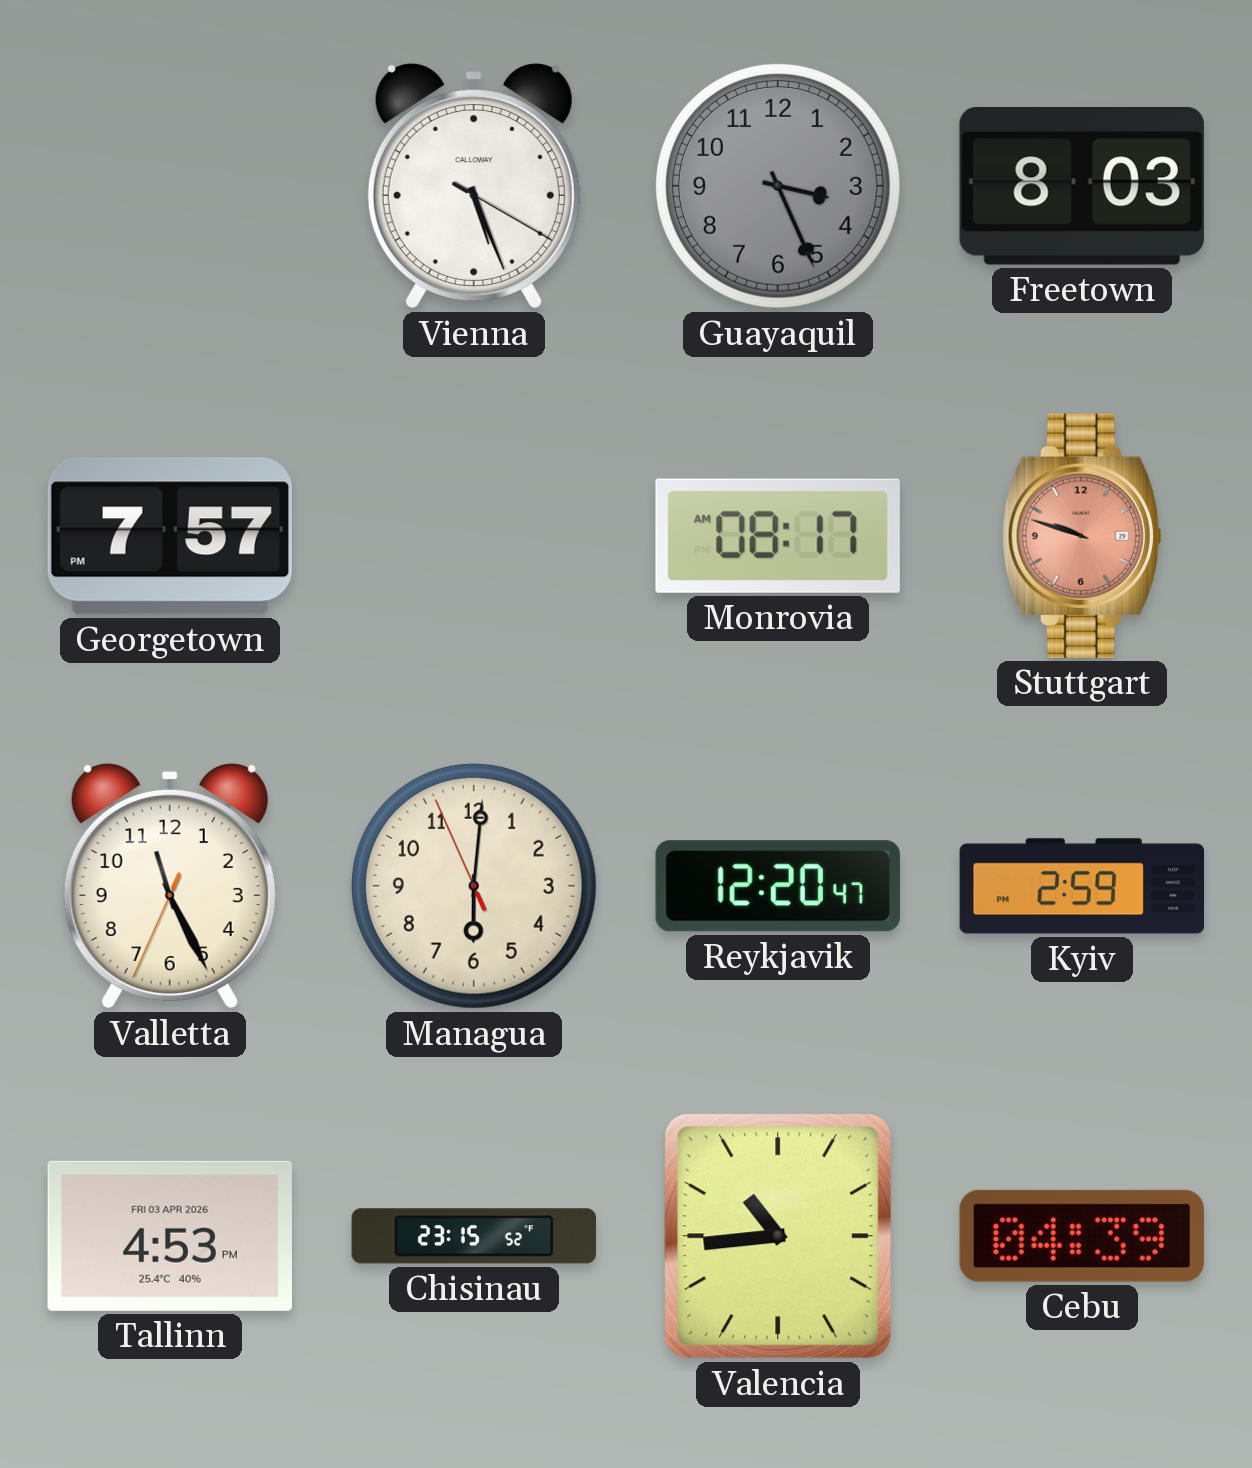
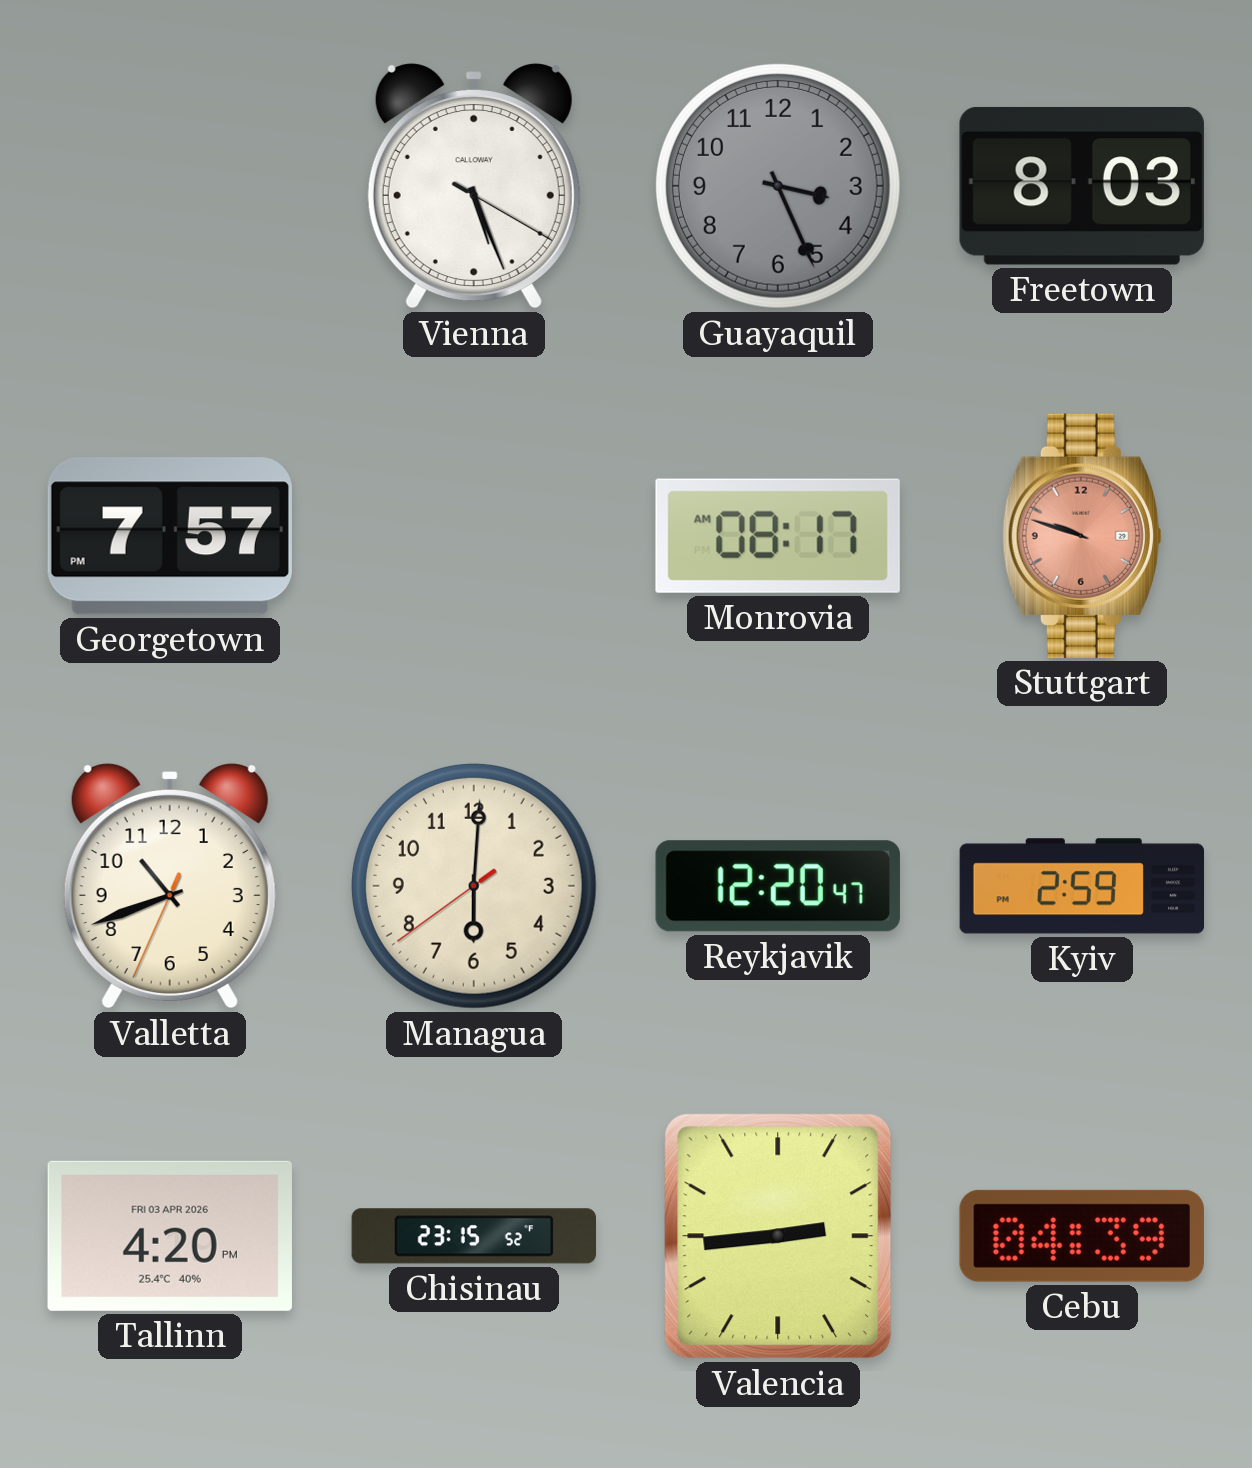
Valletta: 11:25 -> 10:41 (170, 886)
Managua: 6:00:56 -> 6:00:39 (474, 886)
Tallinn: 4:53 -> 4:20 (170, 1236)
Valencia: 10:44 -> 2:44 (778, 1236)
